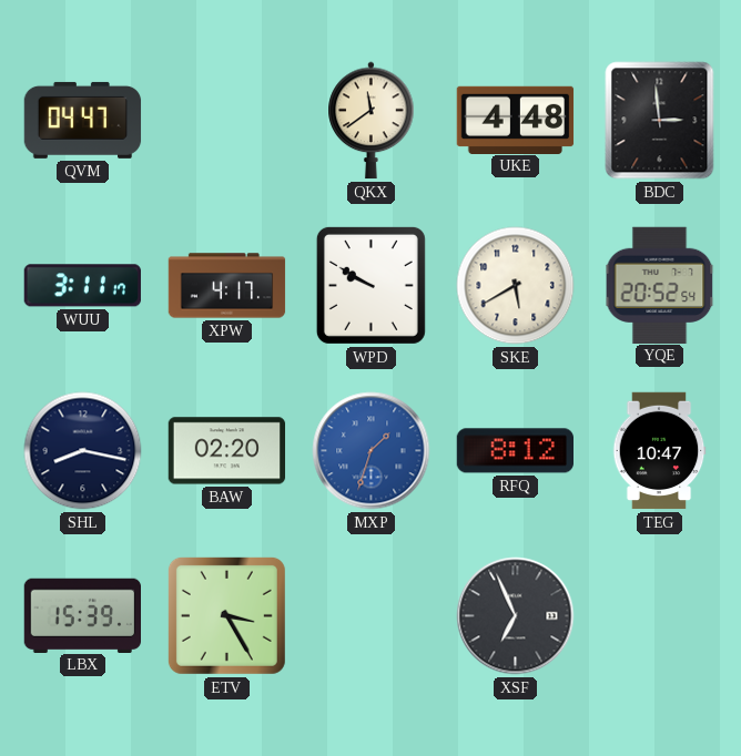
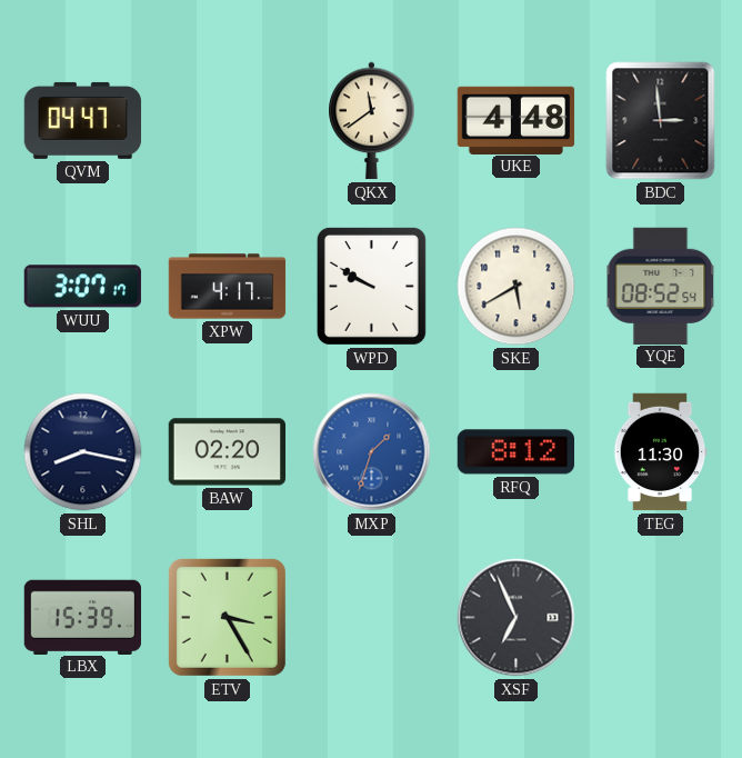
WUU: 3:11 -> 3:07 (82, 287)
YQE: 20:52 -> 08:52 (661, 286)
TEG: 10:47 -> 11:30 (660, 452)
